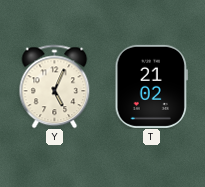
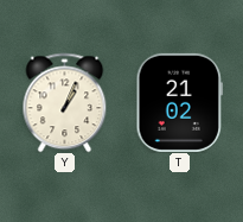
Y: 5:04 -> 1:04 (65, 102)
